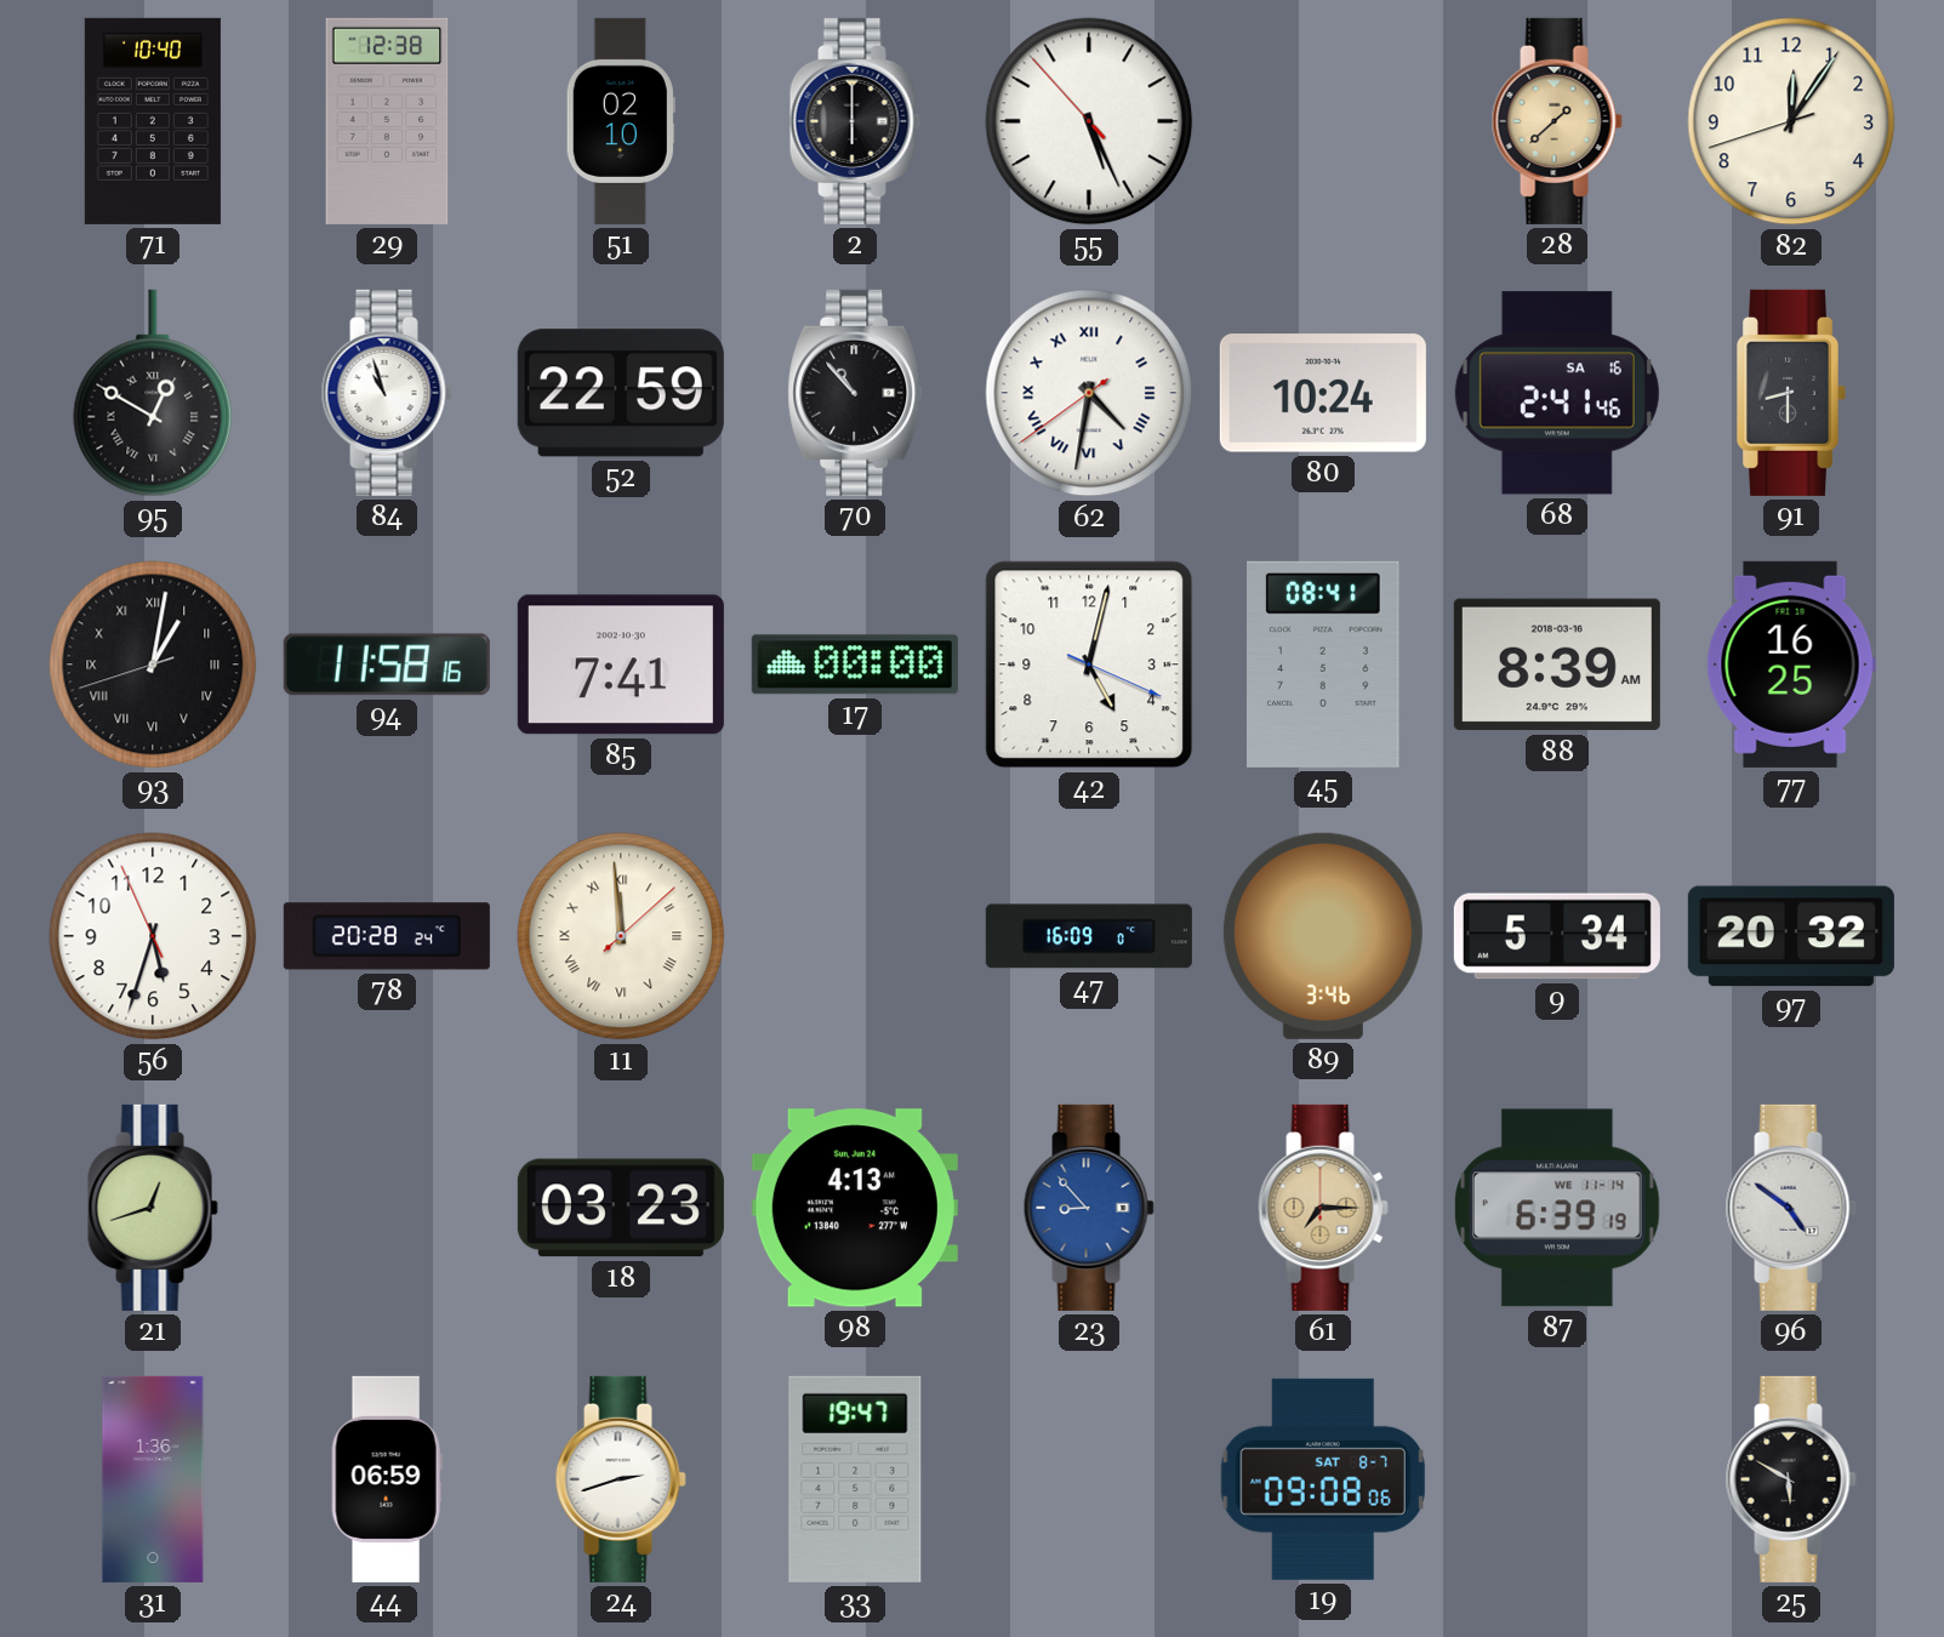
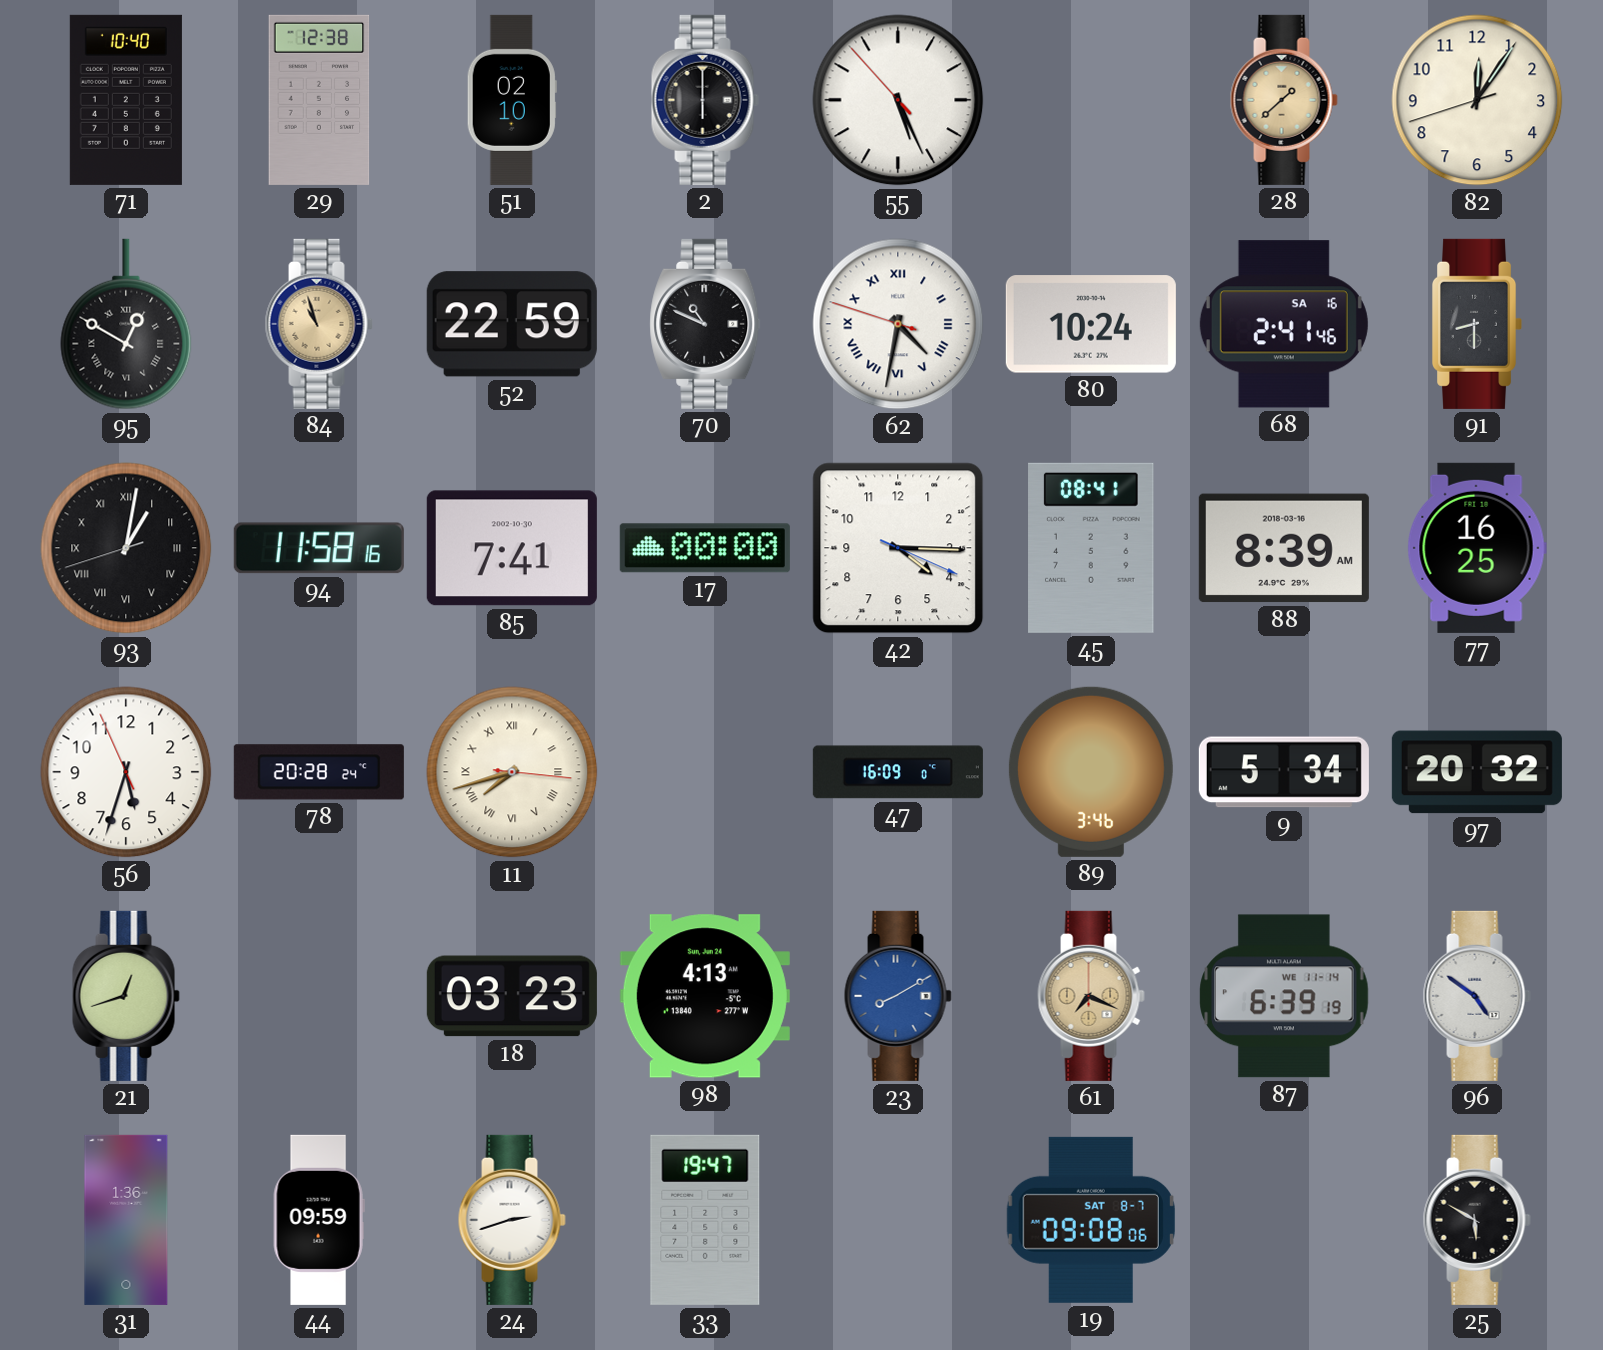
84 dial: white -> champagne (319, 324)
70: 10:53 -> 10:49 (705, 324)
62: 4:31:39 -> 4:31:48 (898, 324)
42: 5:02 -> 4:15 (898, 548)
11: 11:59 -> 7:42 (512, 772)
23: 8:53 -> 8:10 (898, 996)
61: 7:15 -> 7:19 (1091, 996)
44: 06:59 -> 09:59 (319, 1220)
